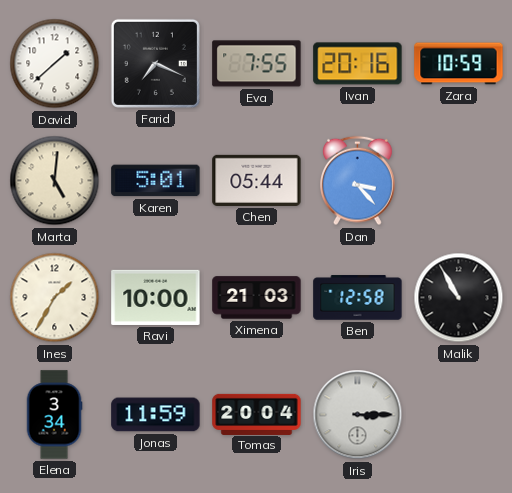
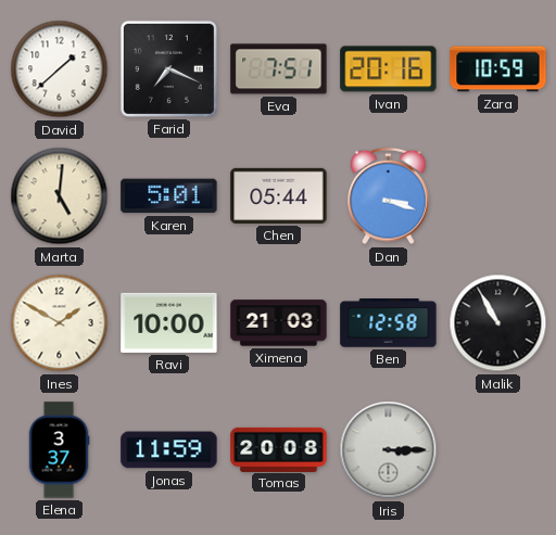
Eva: 7:55 -> 7:51 (279, 69)
Dan: 3:23 -> 3:18 (389, 196)
Ines: 1:35 -> 1:50 (60, 323)
Elena: 3:34 -> 3:37 (59, 450)
Tomas: 20:04 -> 20:08 (279, 449)
